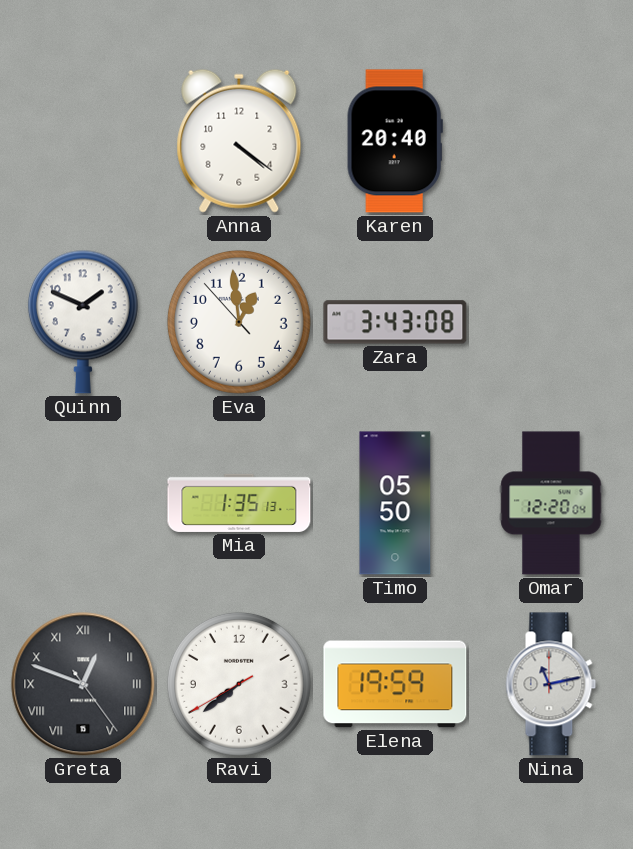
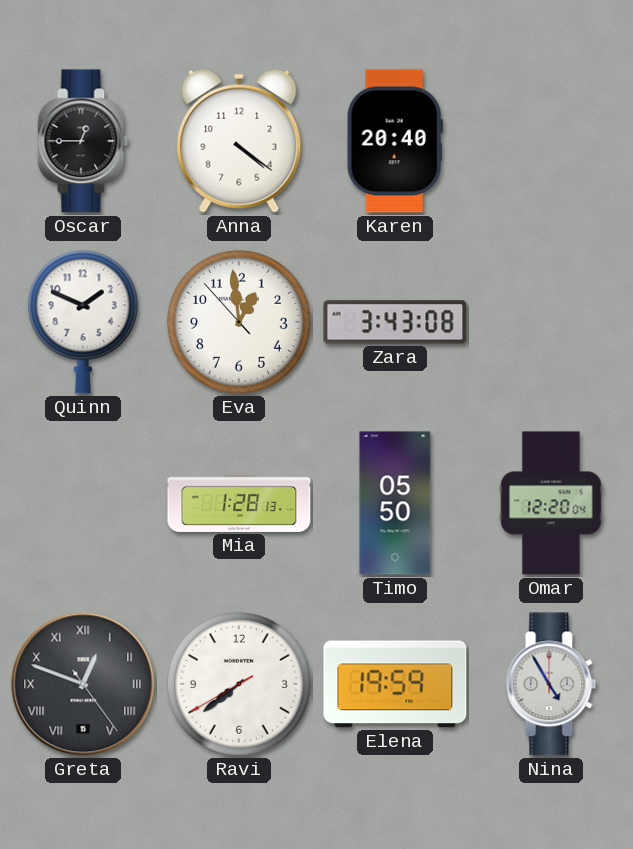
Oscar: none -> 12:45 (83, 141)
Mia: 1:35 -> 1:28 (239, 503)
Nina: 11:13 -> 4:55 (551, 684)
